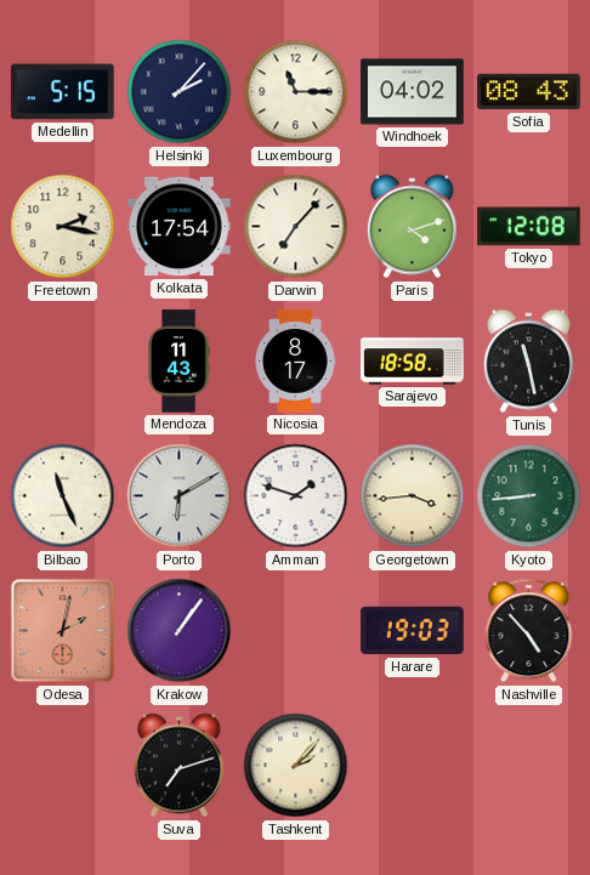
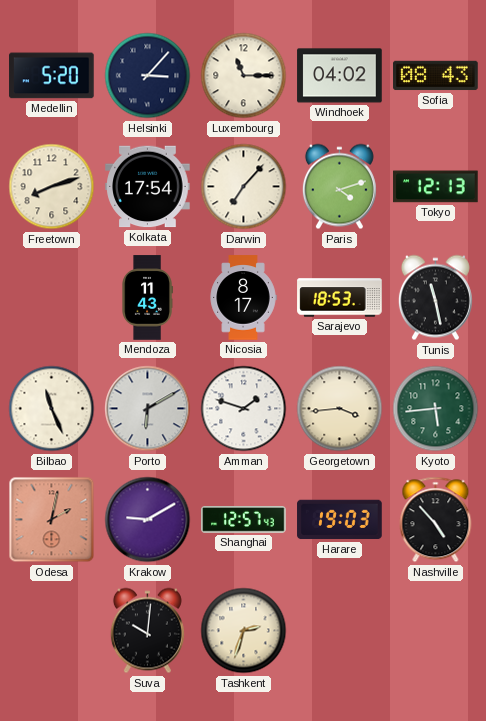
Medellin: 5:15 -> 5:20 (52, 76)
Helsinki: 2:07 -> 3:07 (148, 76)
Freetown: 2:17 -> 8:12 (52, 187)
Tokyo: 12:08 -> 12:13 (436, 187)
Sarajevo: 18:58 -> 18:53 (340, 298)
Kyoto: 8:44 -> 5:44 (436, 409)
Krakow: 1:06 -> 9:10 (148, 520)
Shanghai: none -> 12:57 (244, 520)
Suva: 7:12 -> 10:01 (147, 631)
Tashkent: 2:07 -> 2:33 (244, 631)
